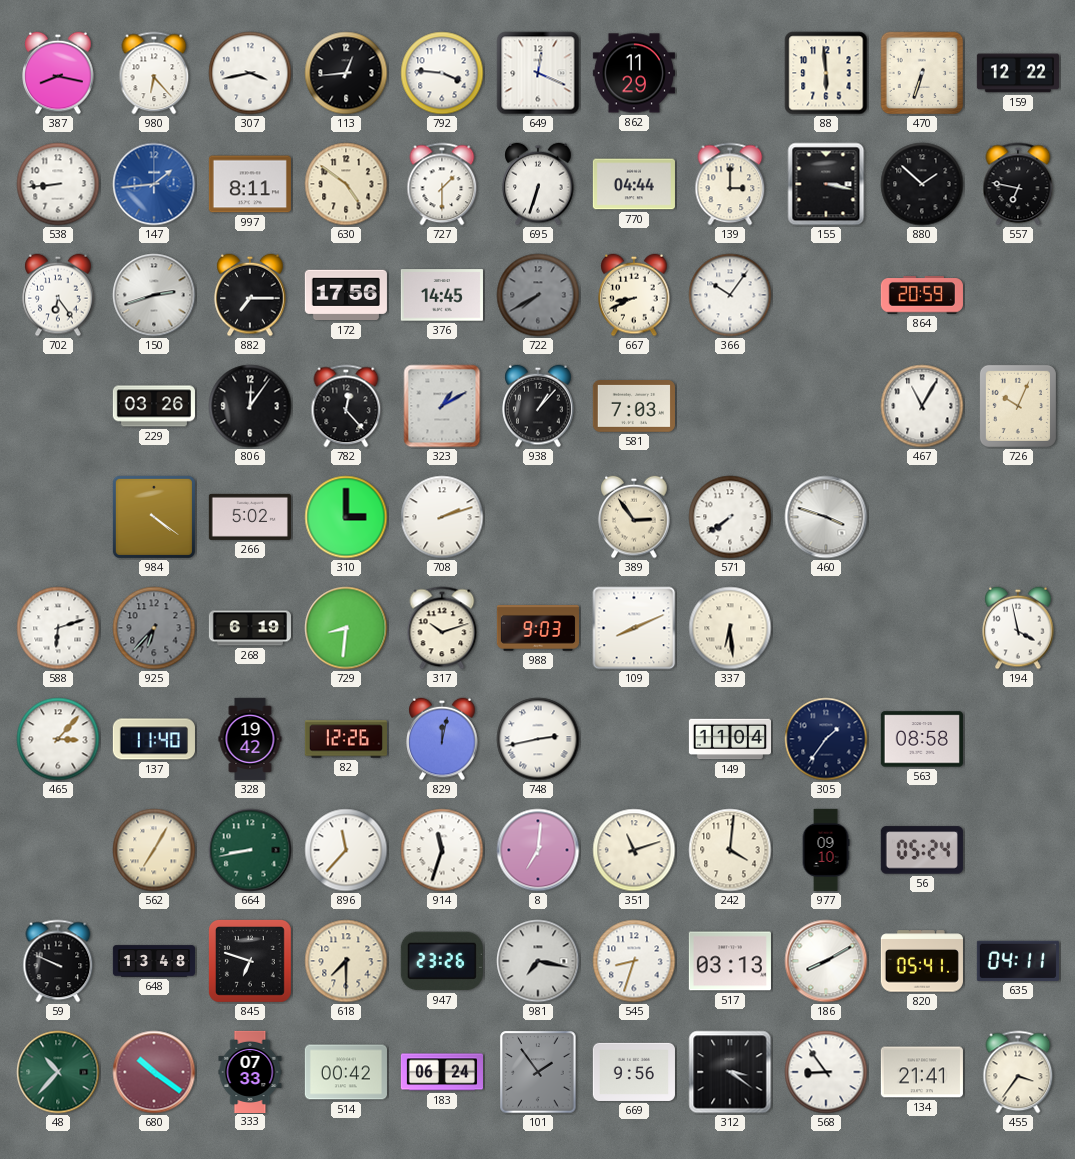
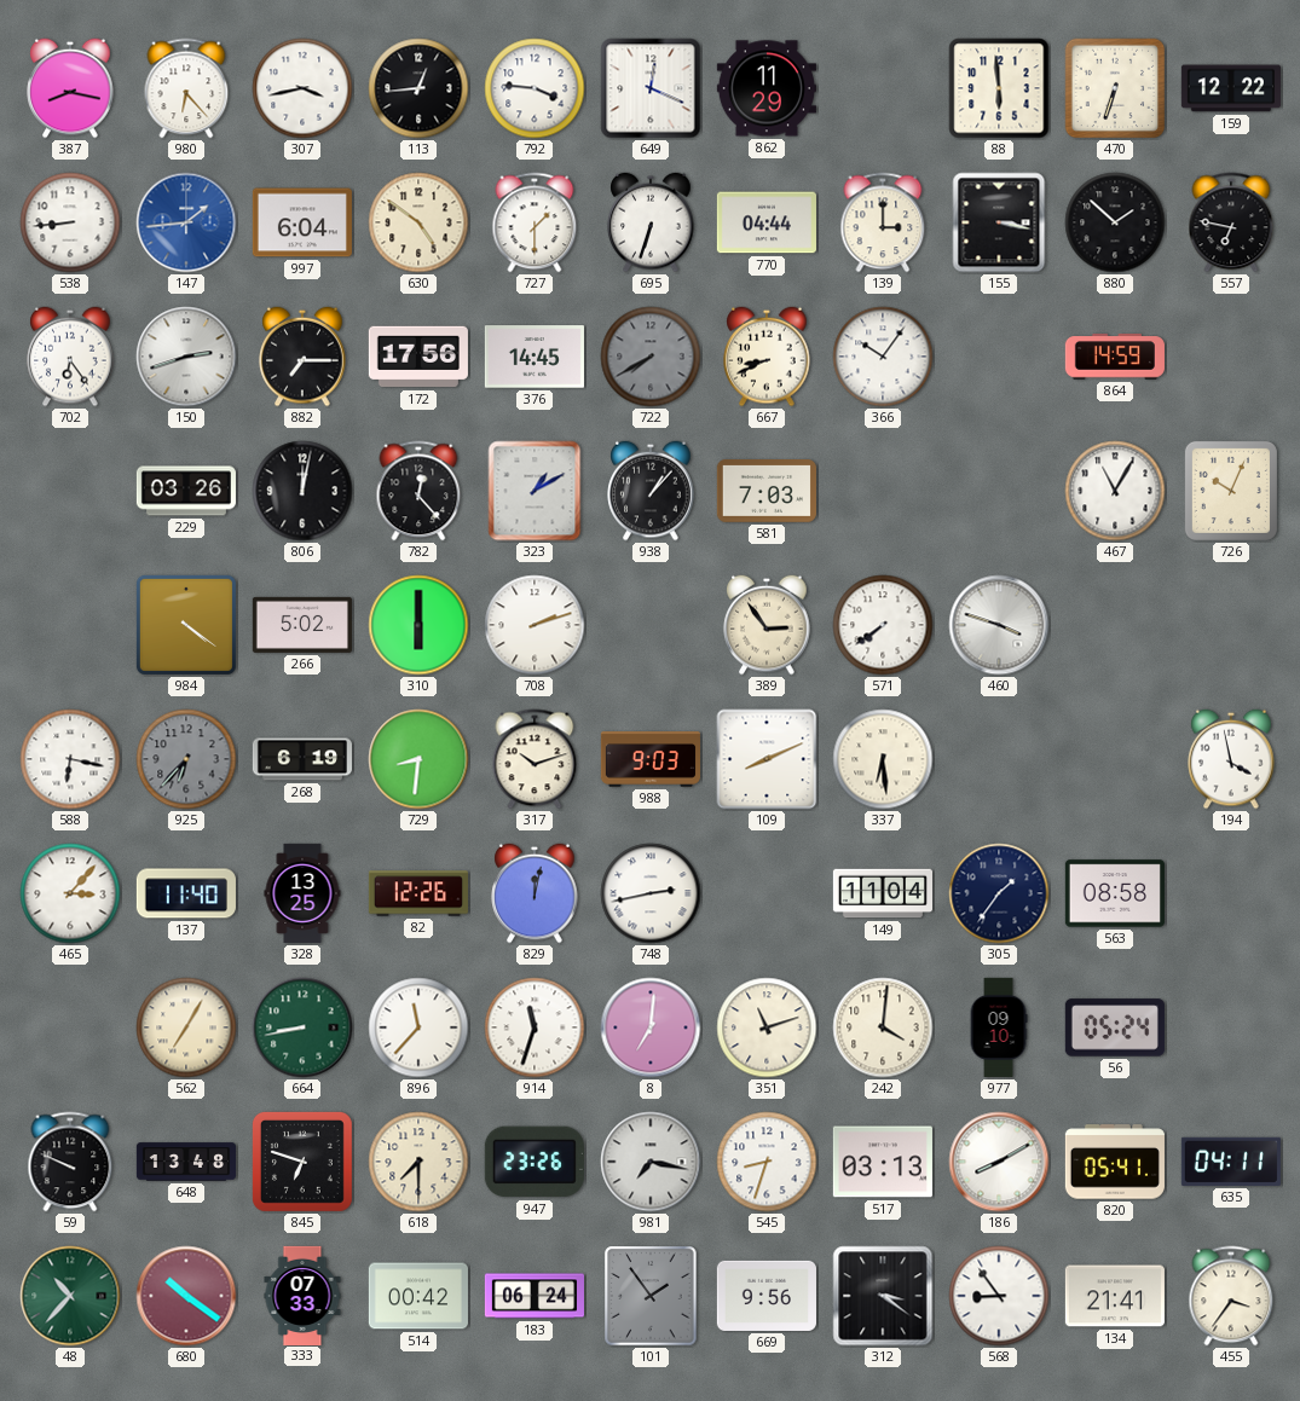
997: 8:11 -> 6:04 (302, 222)
864: 20:59 -> 14:59 (1115, 357)
806: 12:06 -> 12:02 (302, 491)
310: 3:00 -> 6:00 (418, 625)
588: 6:12 -> 6:17 (70, 759)
328: 19:42 -> 13:25 (302, 893)
